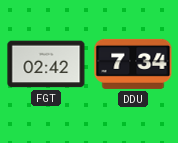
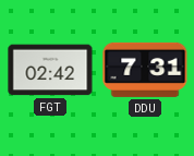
DDU: 7:34 -> 7:31 (145, 70)
